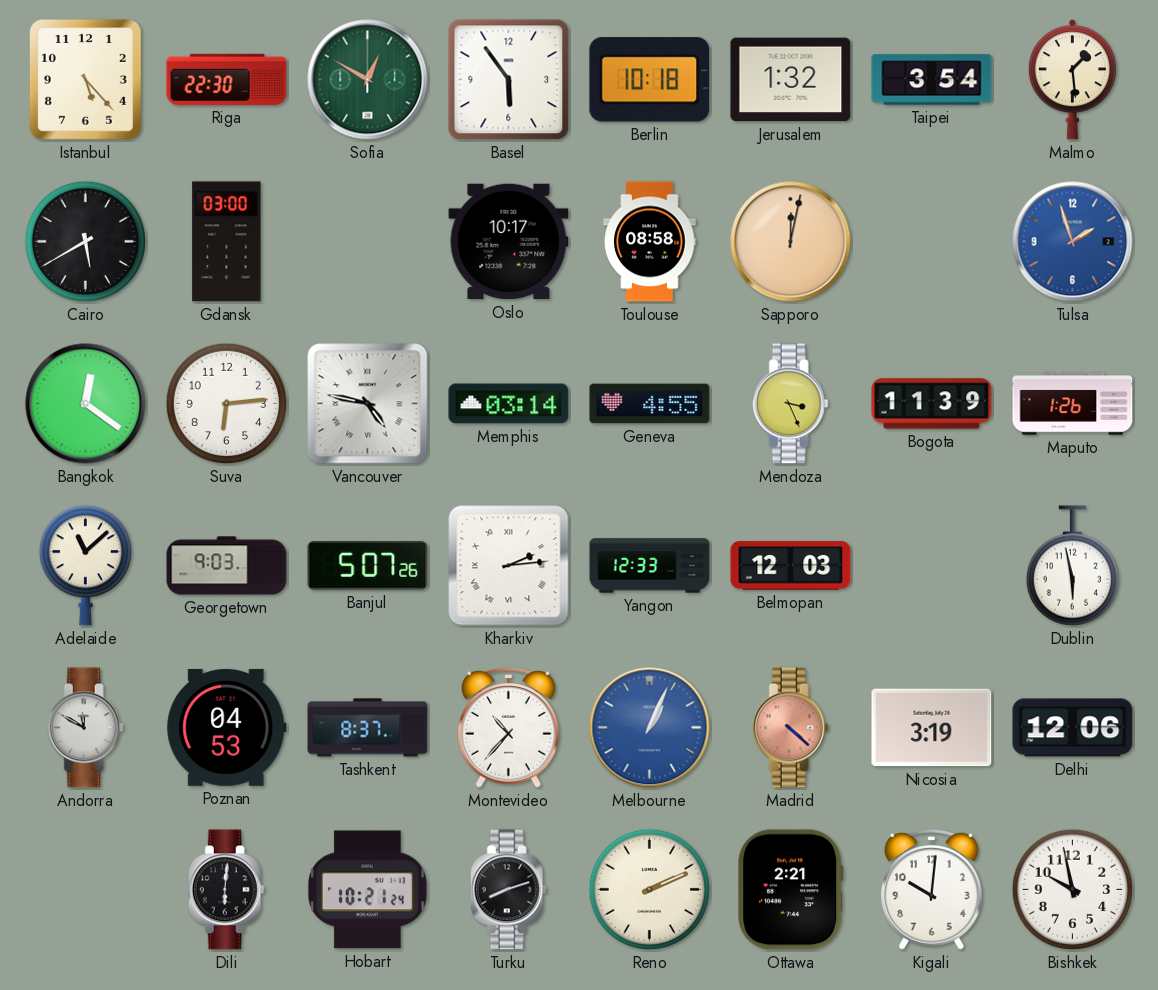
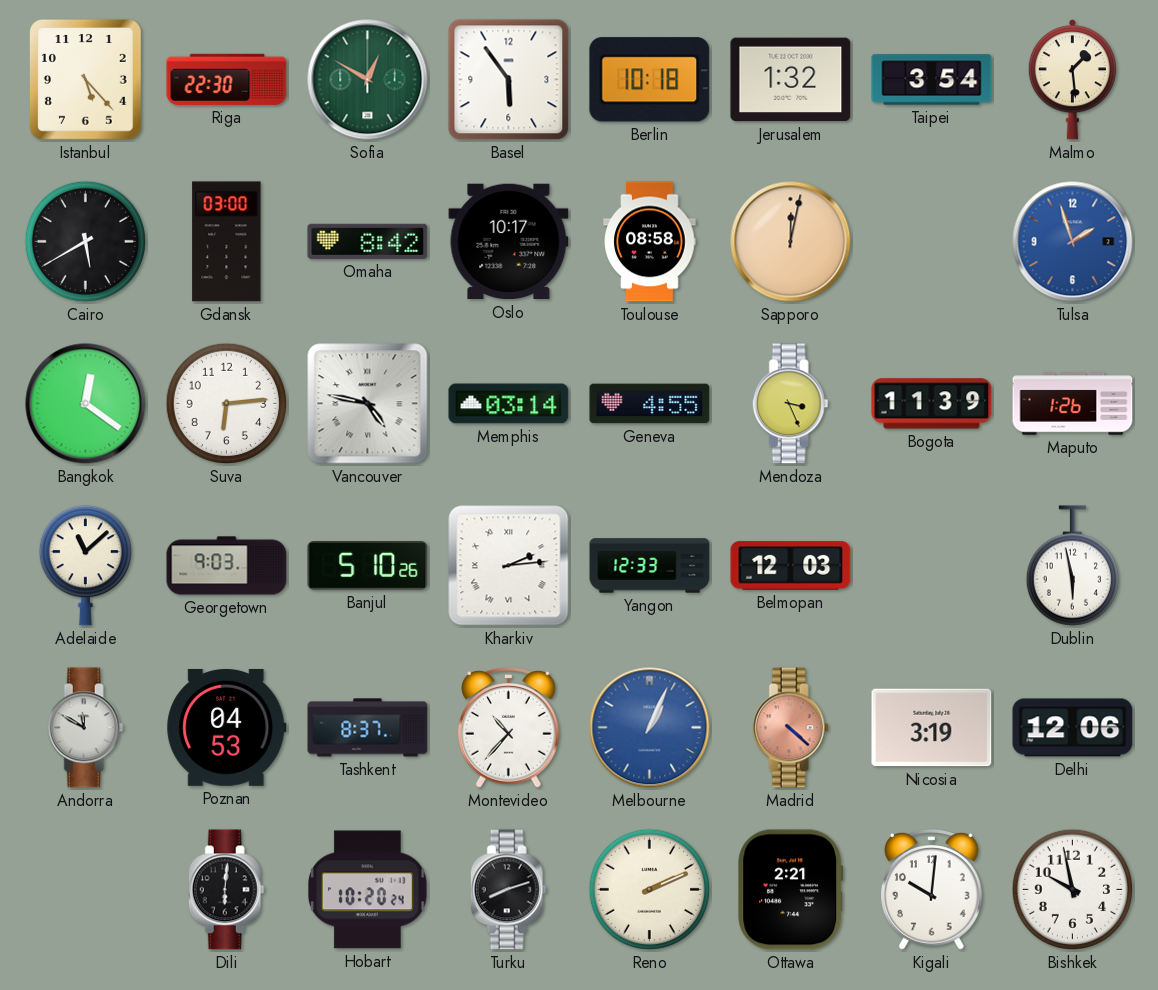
Omaha: none -> 8:42 (368, 241)
Banjul: 5:07 -> 5:10 (368, 566)
Hobart: 10:21 -> 10:20 (368, 890)
